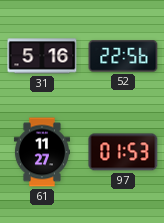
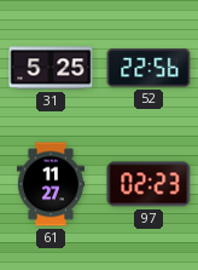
31: 5:16 -> 5:25 (51, 68)
97: 01:53 -> 02:23 (148, 184)
